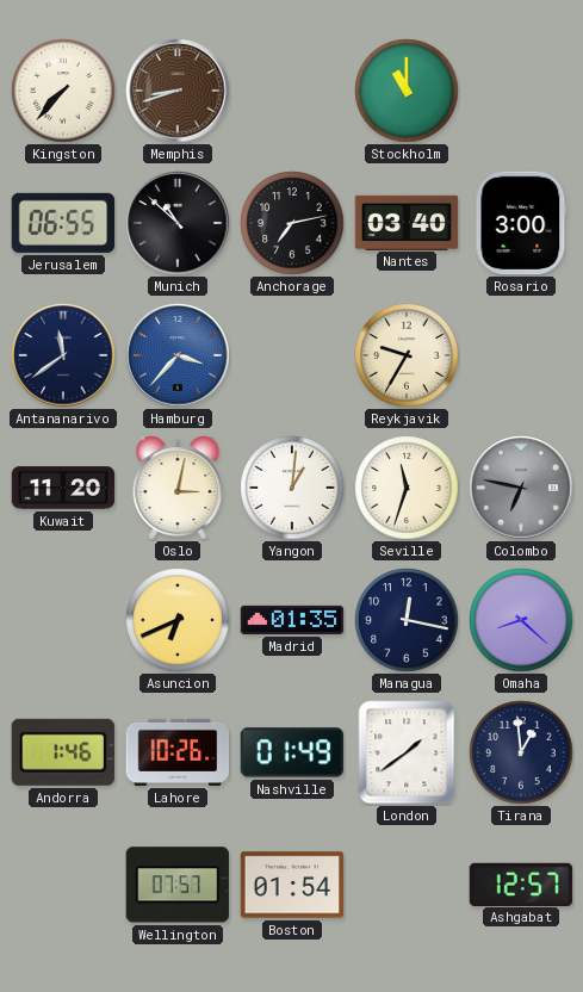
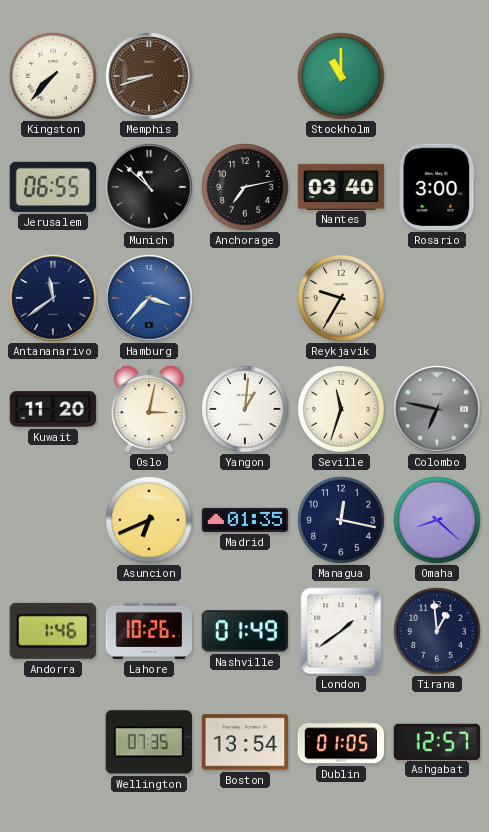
Wellington: 07:57 -> 07:35 (149, 742)
Boston: 01:54 -> 13:54 (245, 742)
Dublin: none -> 01:05 (341, 742)
